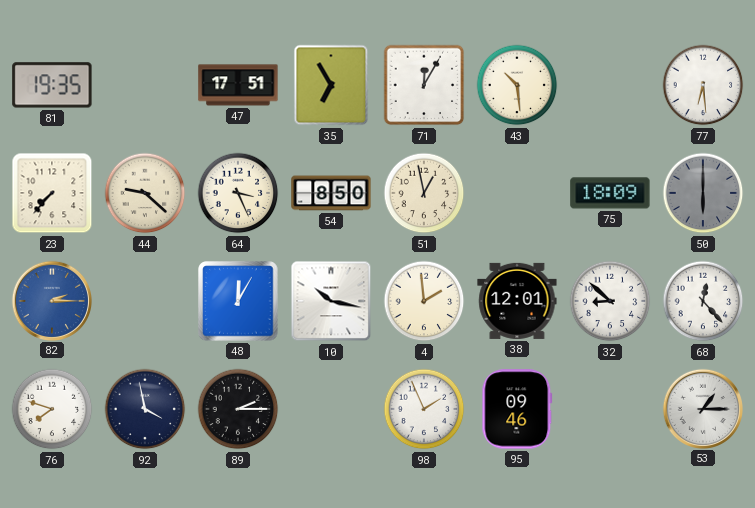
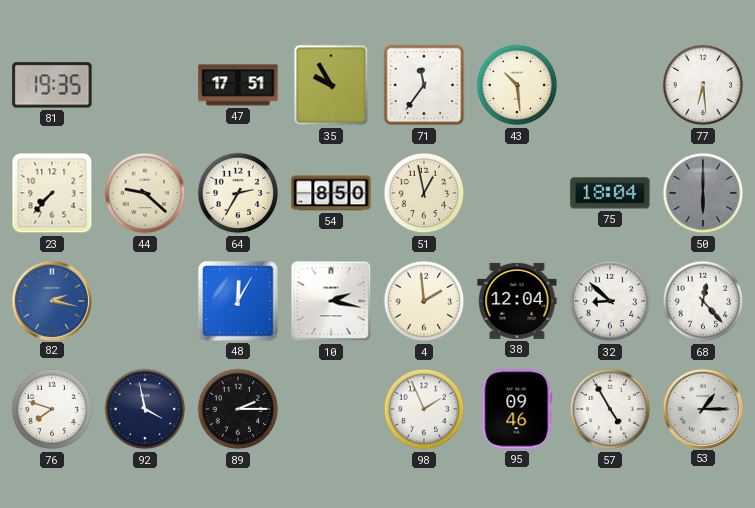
35: 6:55 -> 9:55 (331, 85)
71: 12:05 -> 11:36 (424, 85)
64: 3:26 -> 2:35 (238, 193)
75: 18:09 -> 18:04 (610, 193)
82: 2:15 -> 2:17 (51, 300)
10: 10:17 -> 2:17 (331, 301)
38: 12:01 -> 12:04 (517, 301)
57: none -> 4:55 (610, 409)
